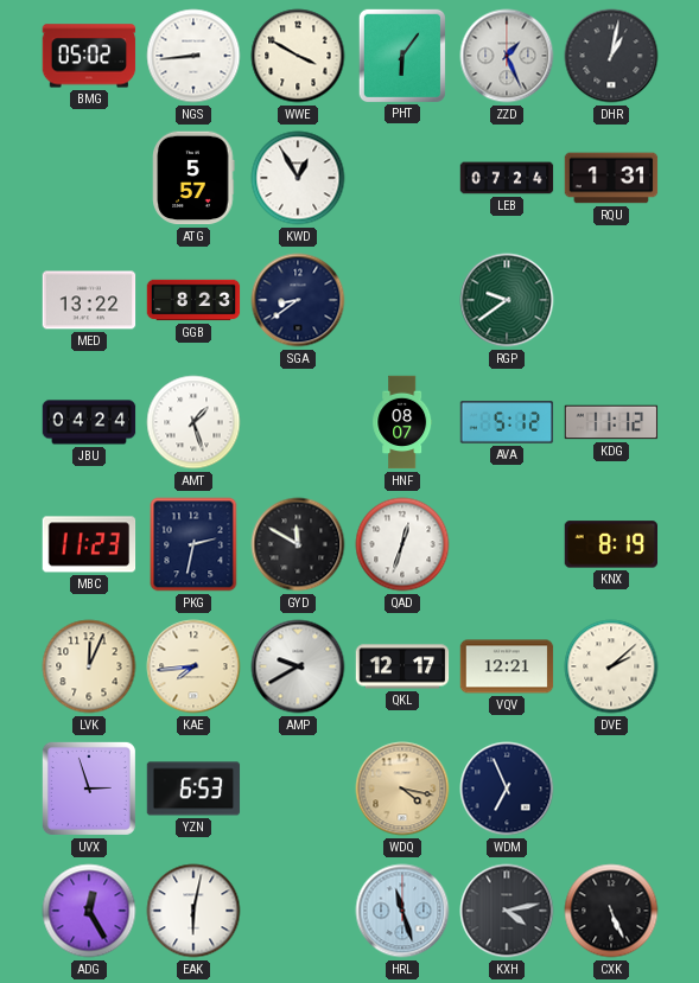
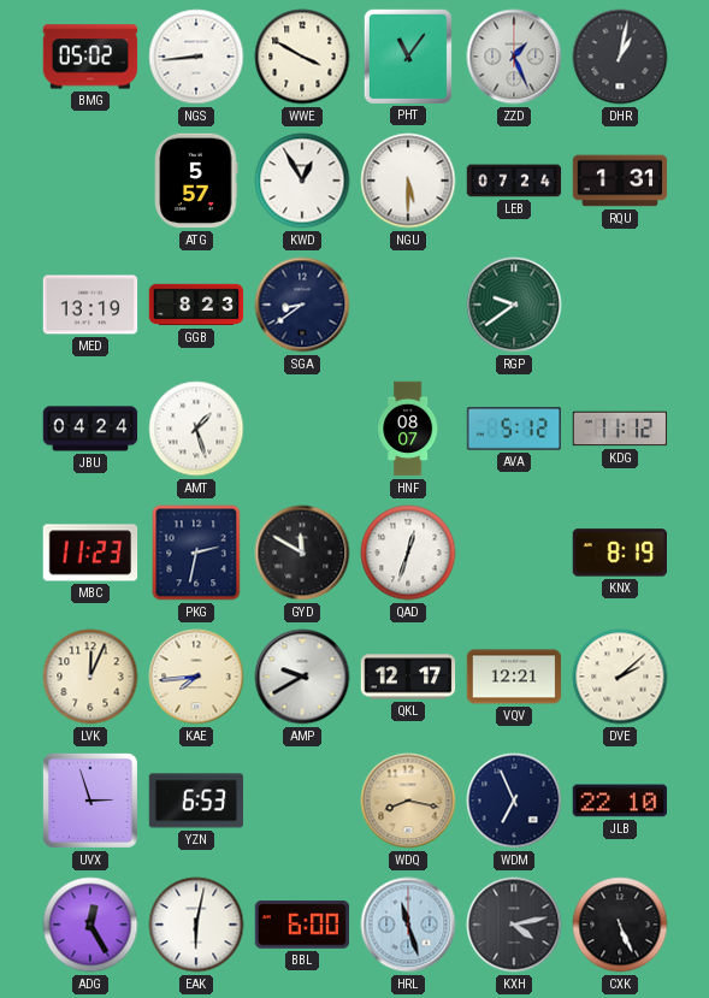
PHT: 6:06 -> 11:06 (407, 55)
NGU: none -> 5:30 (408, 181)
MED: 13:22 -> 13:19 (90, 305)
WDQ: 4:17 -> 8:17 (408, 801)
JLB: none -> 22:10 (620, 801)
BBL: none -> 6:00 (302, 925)
